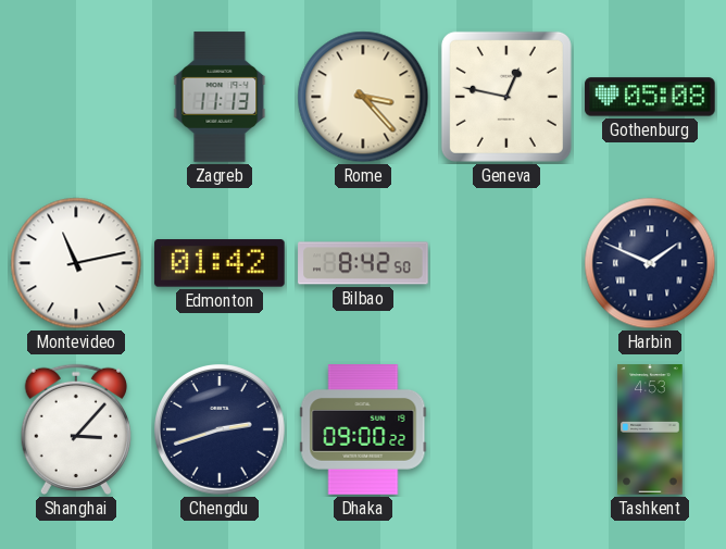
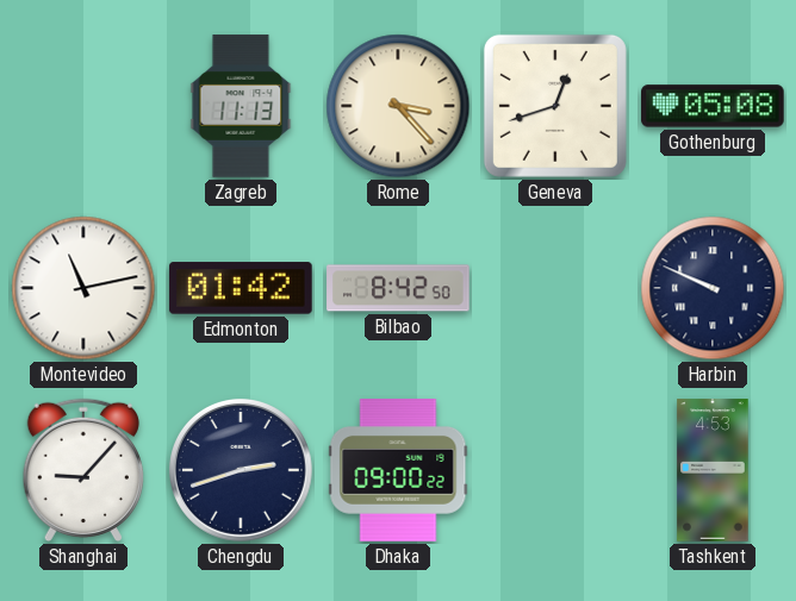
Geneva: 12:47 -> 12:42 (555, 106)
Harbin: 1:49 -> 9:49 (713, 288)
Shanghai: 3:07 -> 9:07 (82, 470)
